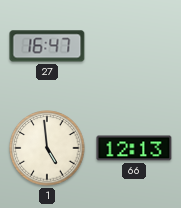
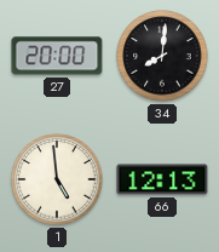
27: 16:47 -> 20:00 (57, 56)
34: none -> 8:01 (162, 56)
